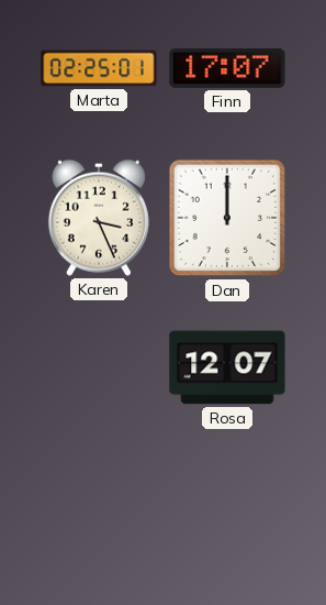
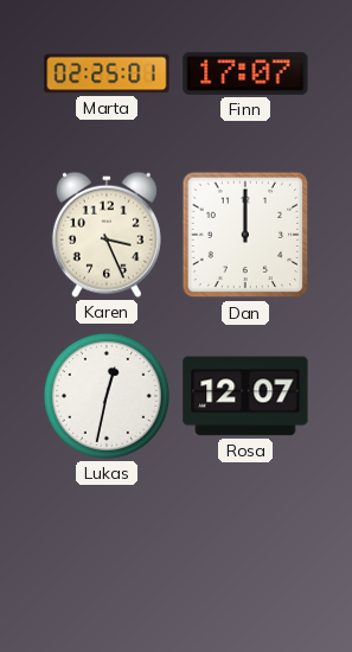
Lukas: none -> 12:32 (107, 396)
